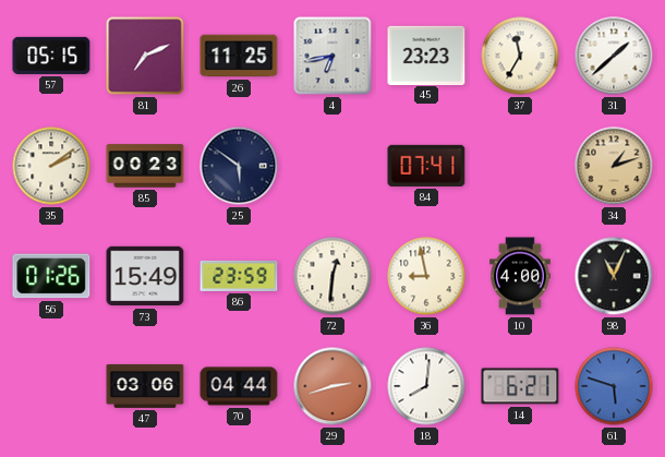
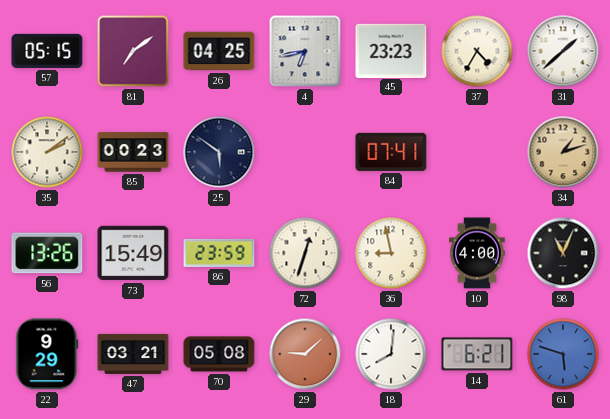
81: 7:11 -> 7:09 (133, 51)
26: 11:25 -> 04:25 (219, 51)
37: 11:35 -> 4:35 (477, 51)
56: 01:26 -> 13:26 (47, 253)
72: 12:31 -> 12:33 (305, 253)
22: none -> 9:29 (47, 354)
47: 03:06 -> 03:21 (133, 354)
70: 04:44 -> 05:08 (219, 354)
29: 2:42 -> 9:08 (305, 354)
